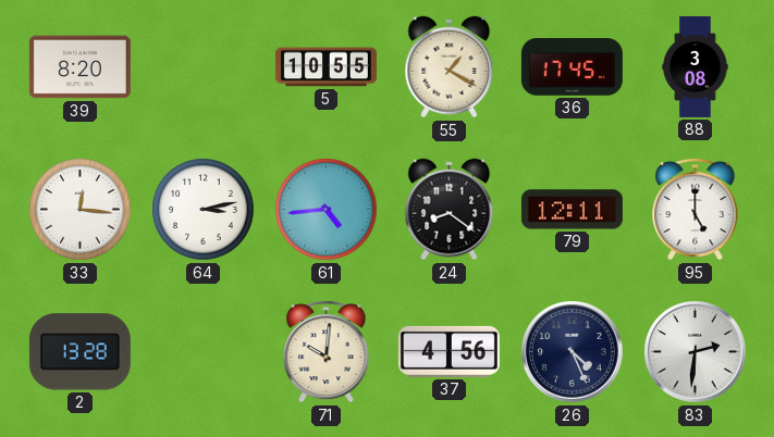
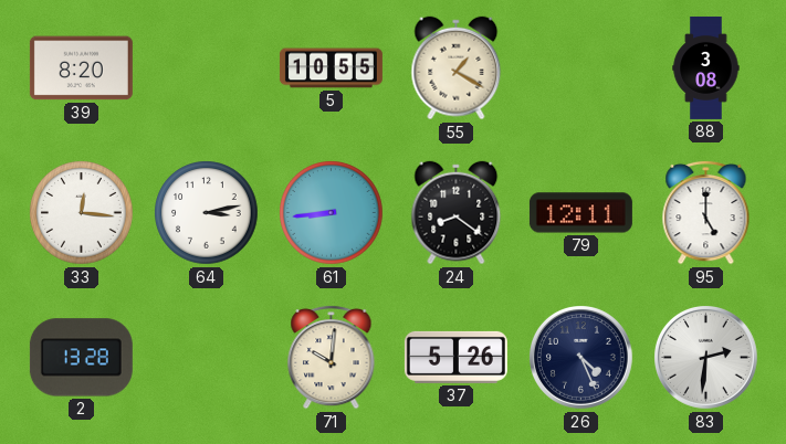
36: 17:45 -> none (572, 67)
61: 4:44 -> 8:44 (332, 213)
37: 4:56 -> 5:26 (455, 357)
